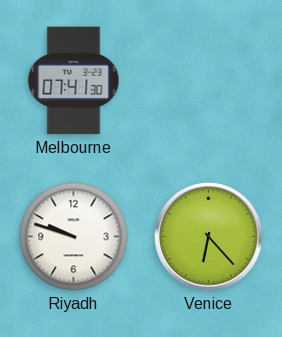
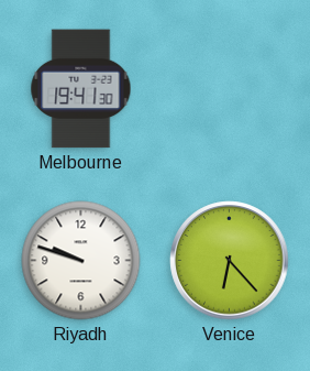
Melbourne: 07:41 -> 19:41 (81, 89)
